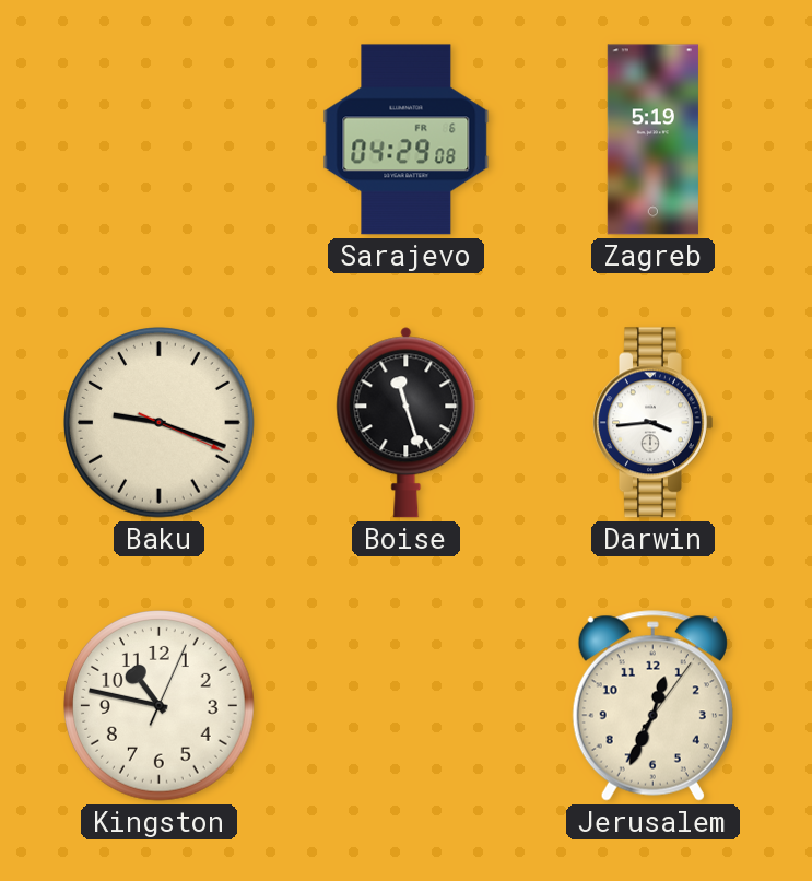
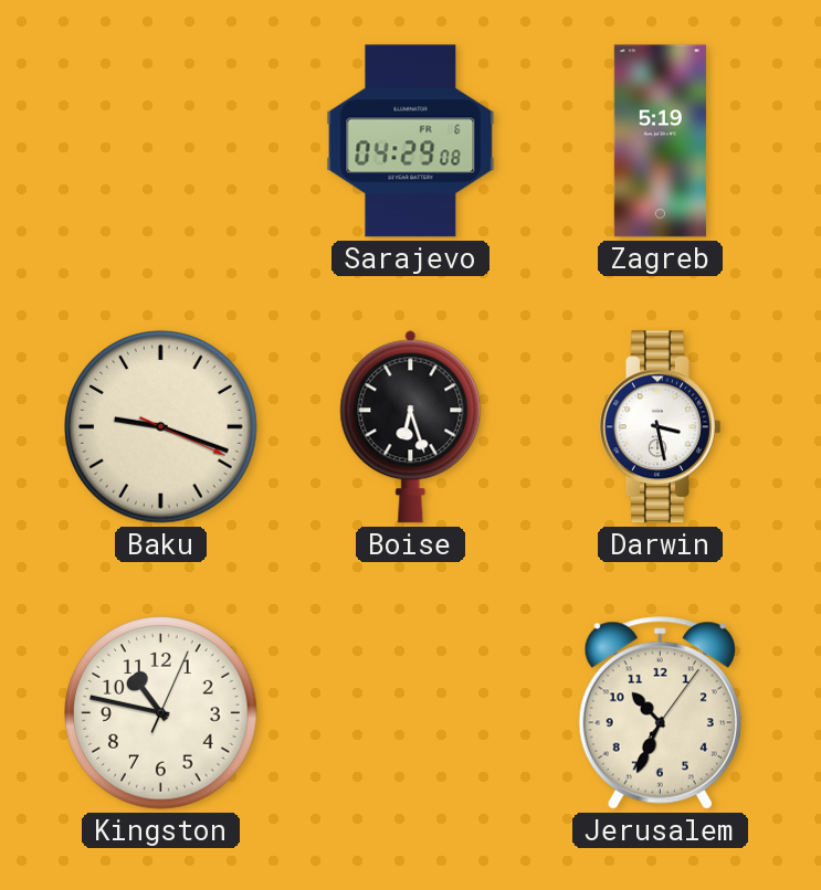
Boise: 11:27 -> 6:27 (411, 427)
Darwin: 3:44 -> 3:28 (661, 427)
Jerusalem: 12:34 -> 10:34 (660, 713)
